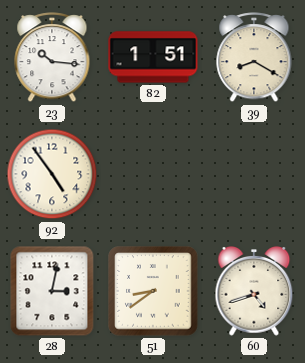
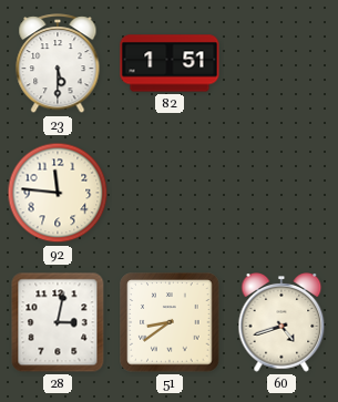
23: 10:16 -> 5:30 (58, 64)
39: 8:20 -> none (254, 58)
92: 4:54 -> 11:46 (58, 193)
